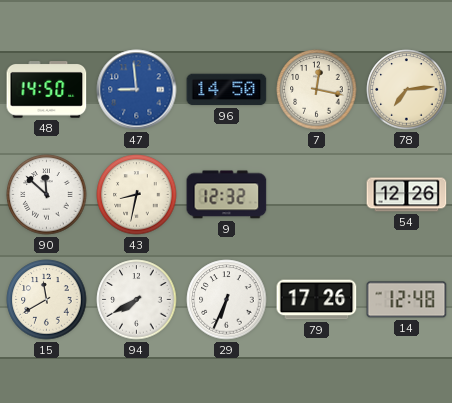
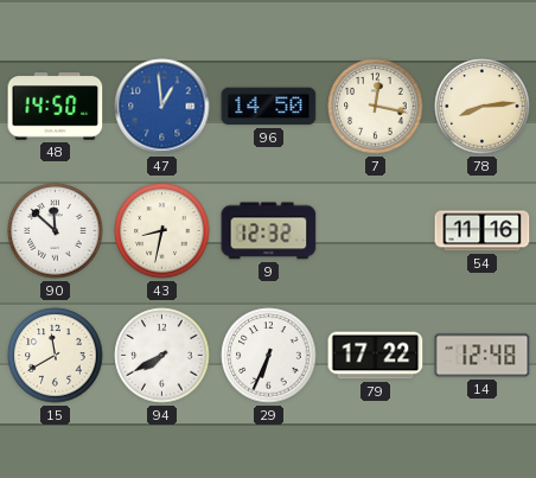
47: 8:59 -> 12:59 (162, 107)
78: 7:14 -> 8:14 (483, 107)
54: 12:26 -> 11:16 (483, 231)
79: 17:26 -> 17:22 (376, 356)
